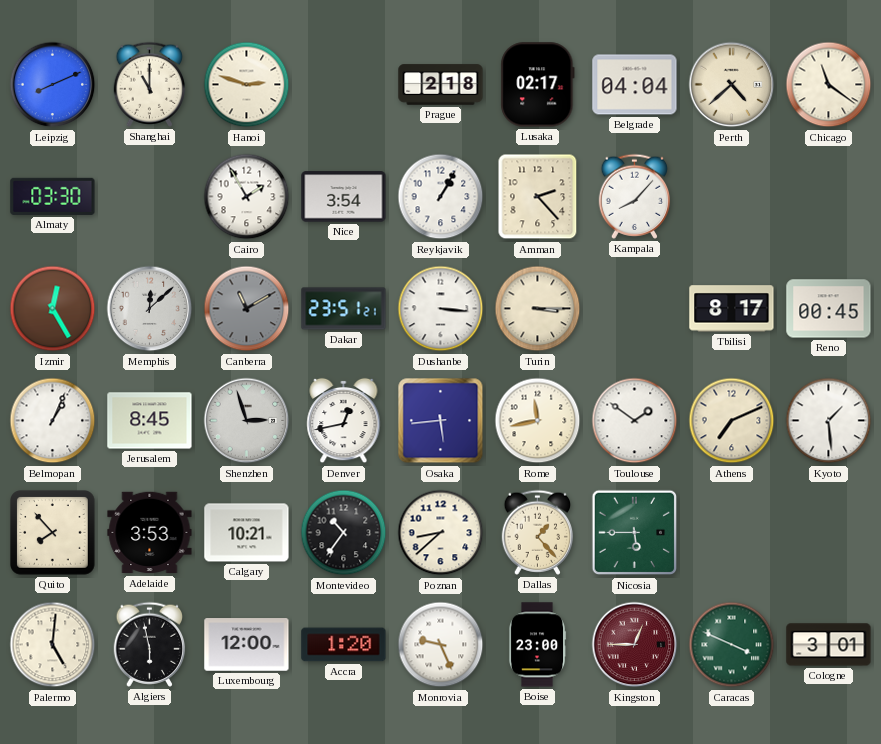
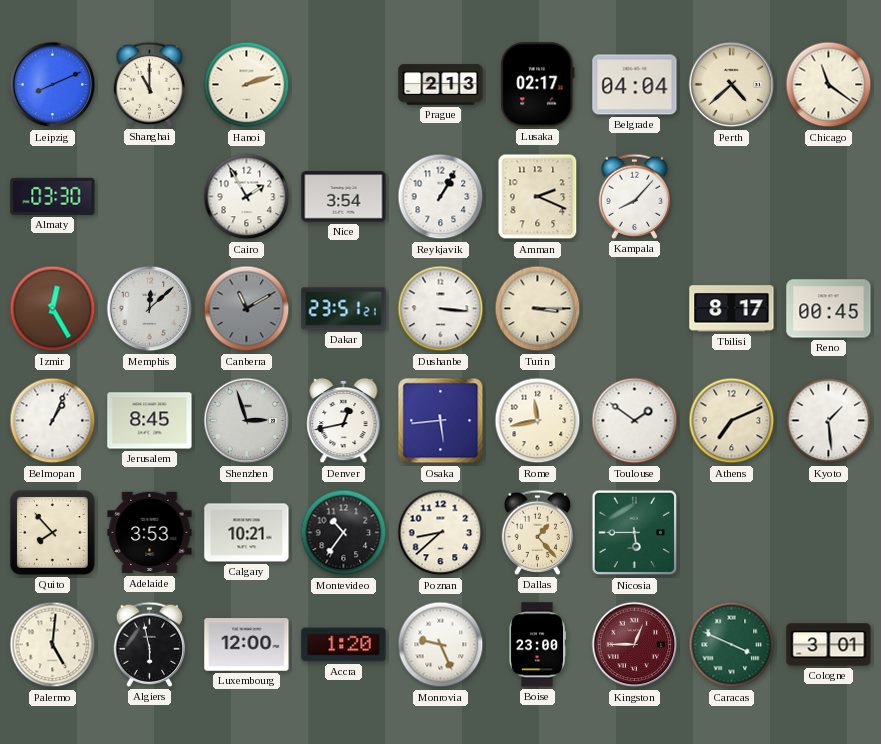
Hanoi: 2:48 -> 2:12 (247, 85)
Prague: 2:18 -> 2:13 (441, 85)
Amman: 2:23 -> 2:19 (538, 197)
